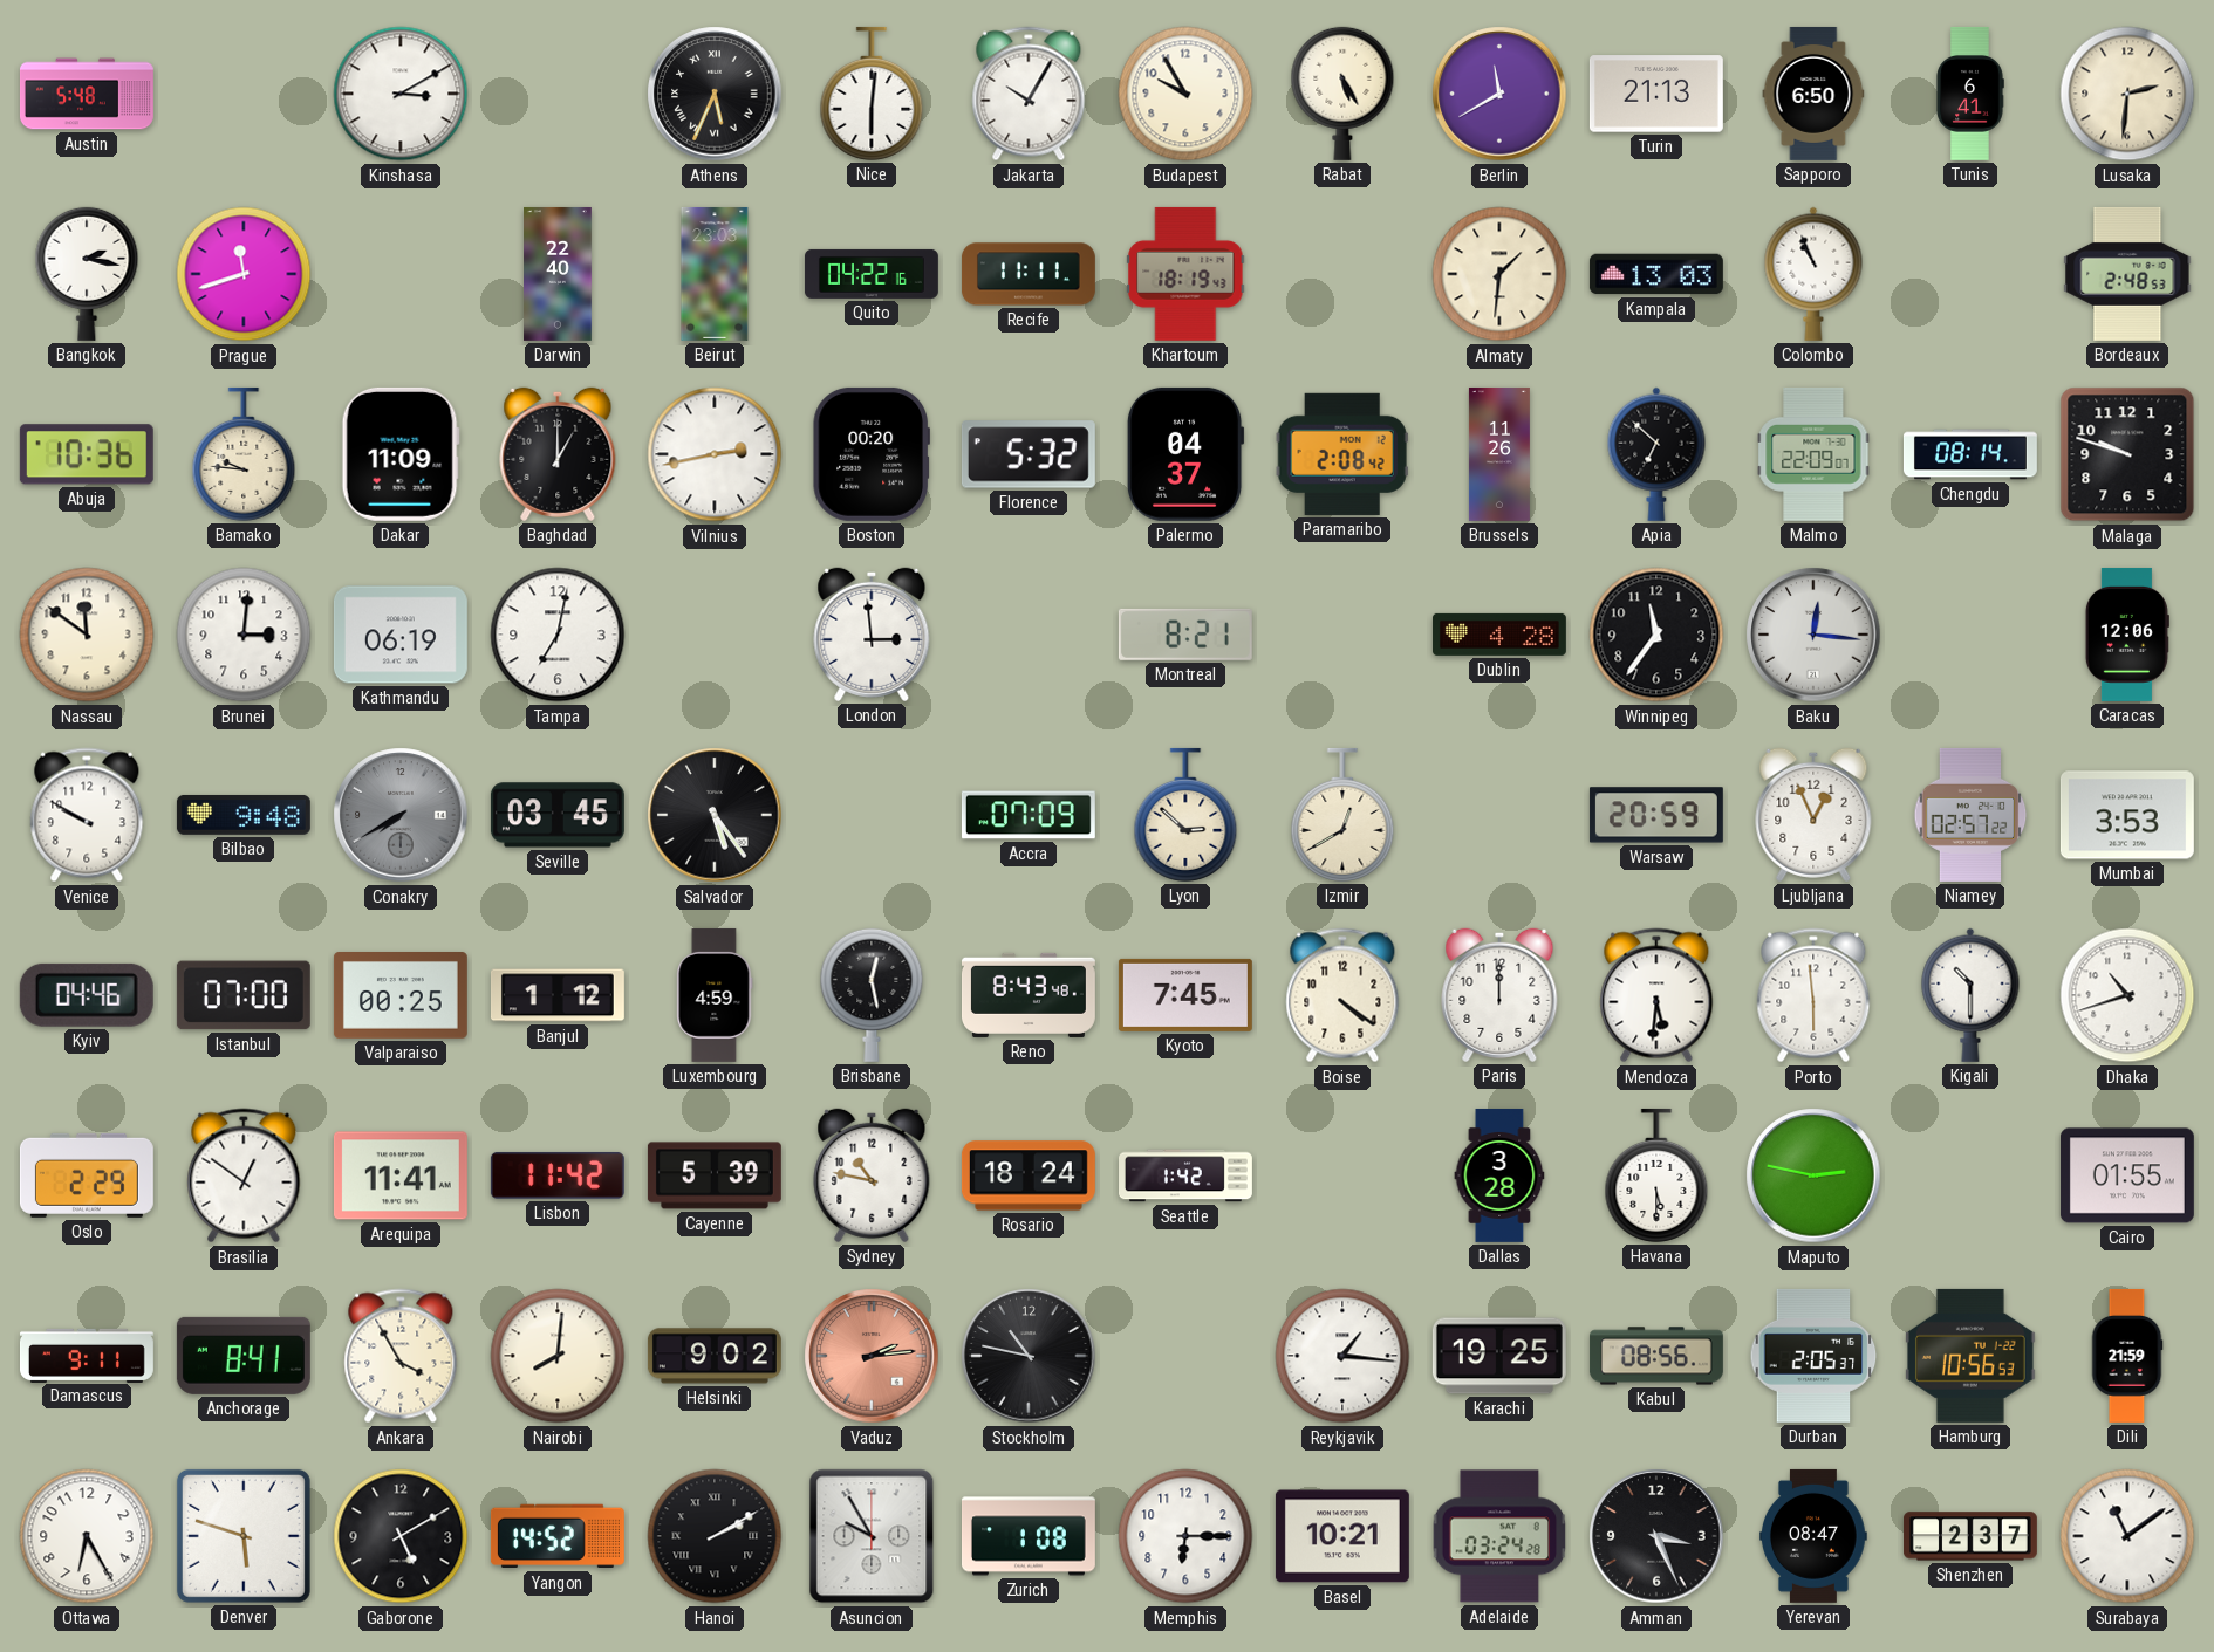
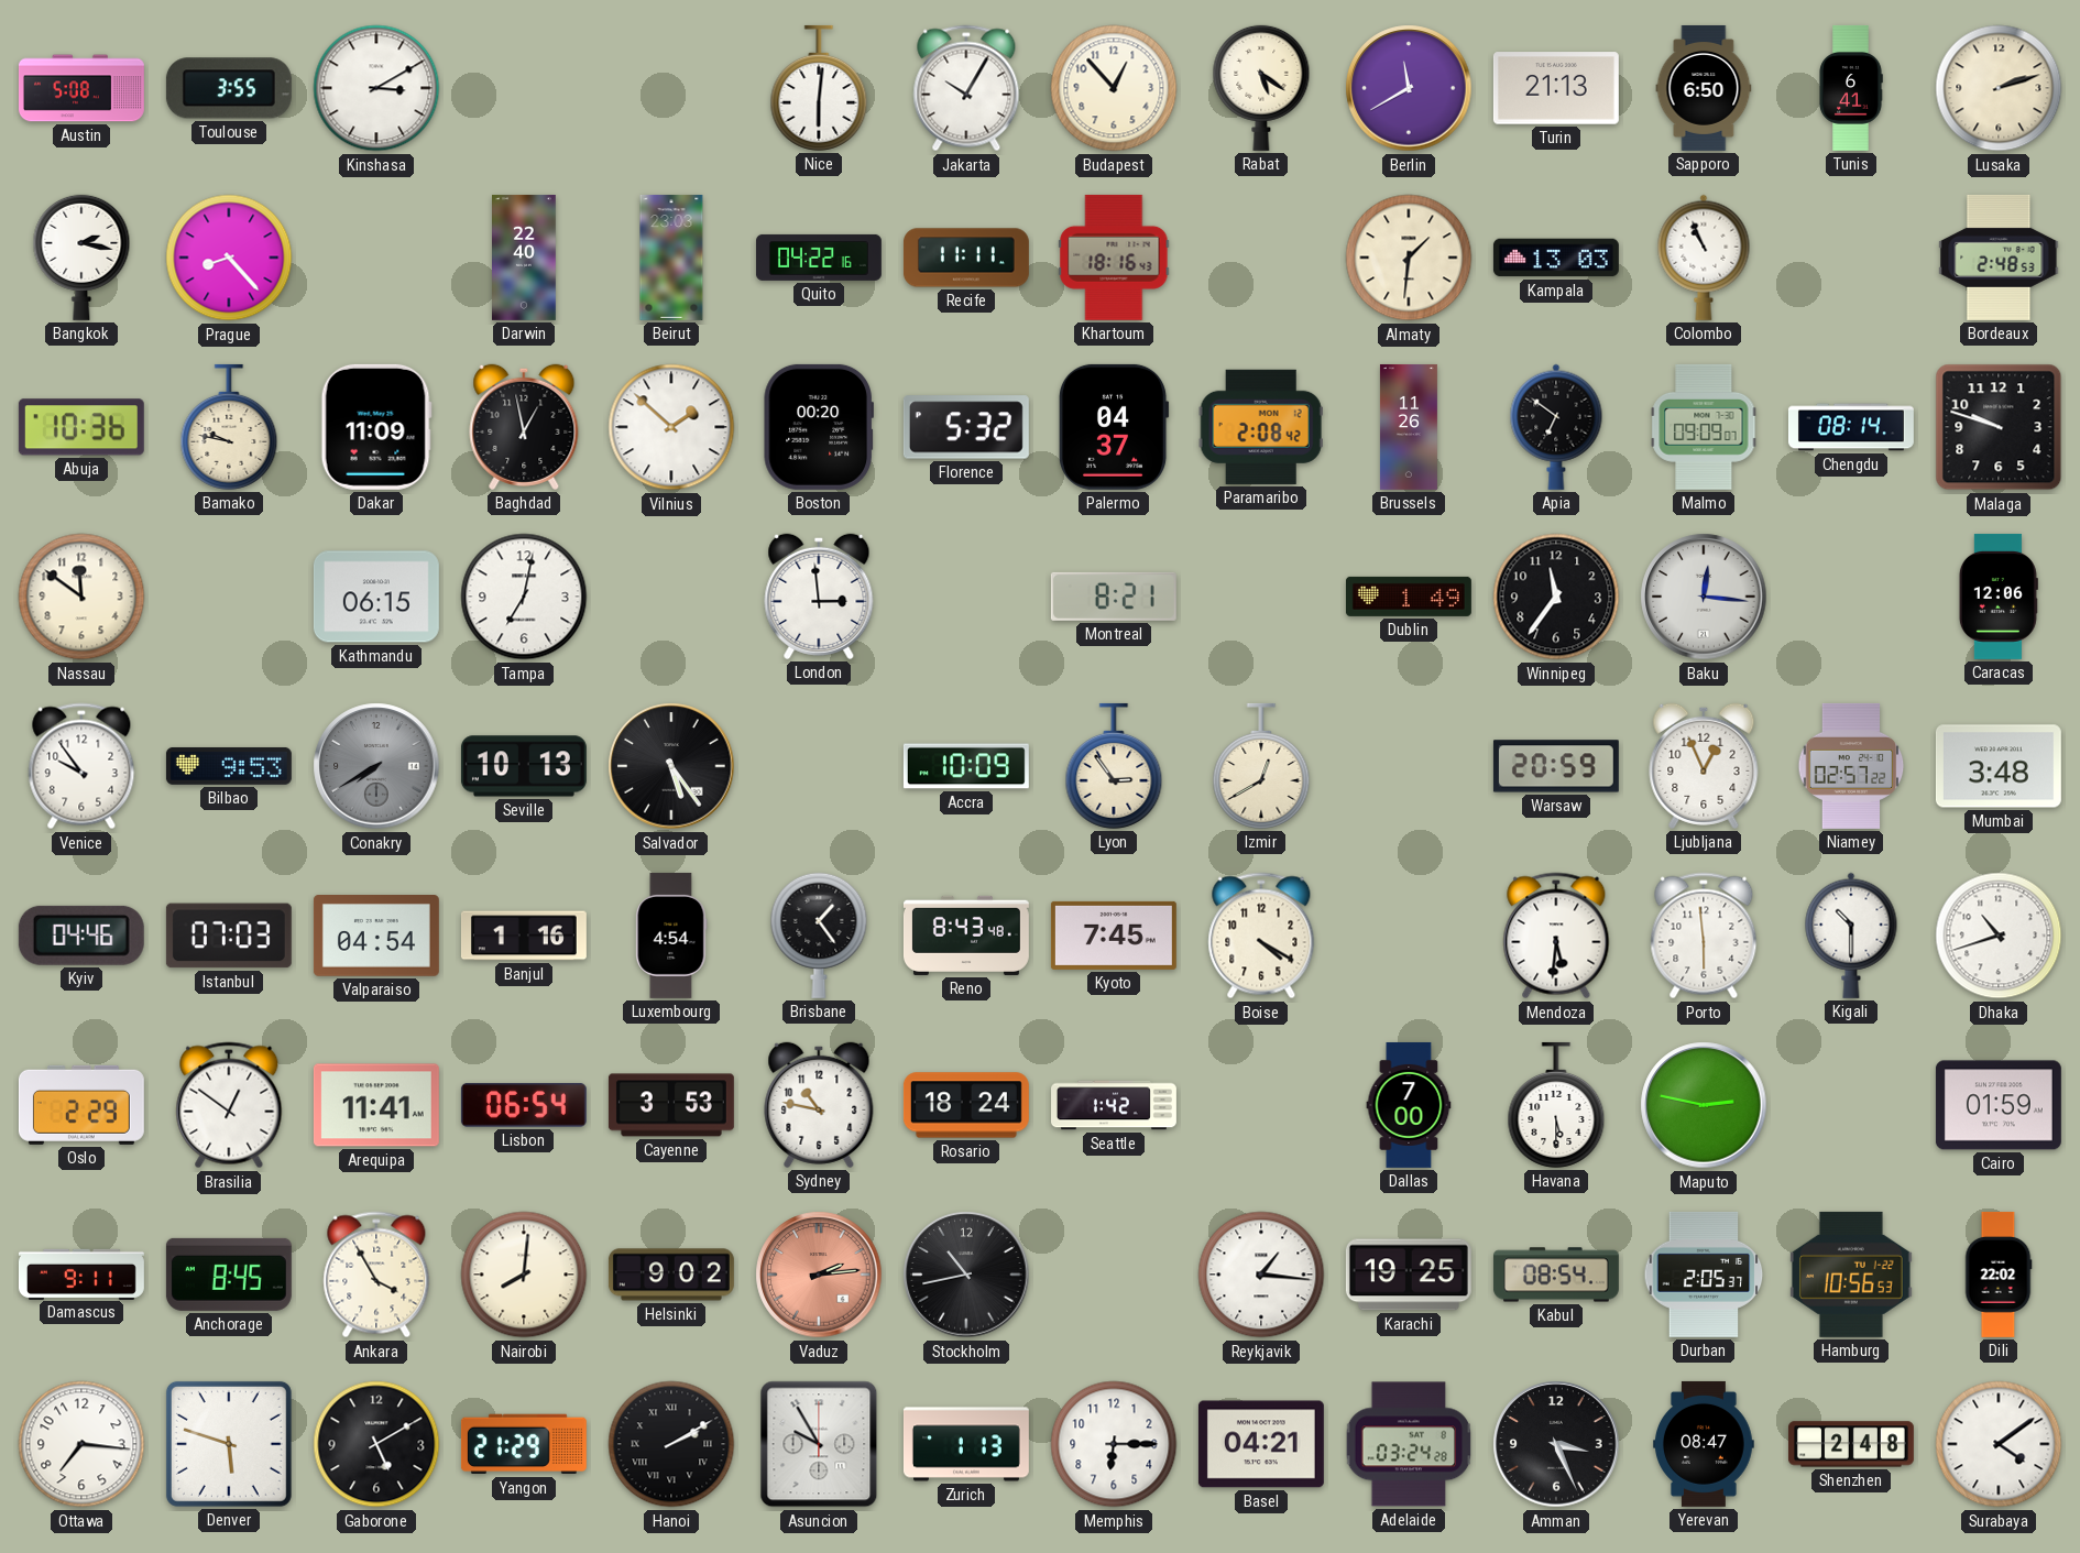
Austin: 5:48 -> 5:08 (81, 88)
Toulouse: none -> 3:55 (229, 88)
Athens: 5:34 -> none (715, 94)
Budapest: 9:55 -> 12:53 (1114, 88)
Rabat: 5:25 -> 5:21 (1261, 88)
Lusaka: 2:31 -> 2:12 (1999, 88)
Prague: 11:42 -> 8:23 (229, 258)
Khartoum: 18:19 -> 18:16 (1114, 258)
Bamako: 9:46 -> 9:47 (229, 427)
Baghdad: 1:00 -> 12:58 (524, 427)
Vilnius: 2:43 -> 1:52 (671, 427)
Apia: 6:52 -> 6:51 (1556, 427)
Malmo: 22:09 -> 09:09 (1704, 427)
Brunei: 3:01 -> none (244, 635)
Kathmandu: 06:19 -> 06:15 (376, 597)
Dublin: 4:28 -> 1:49 (1409, 597)
Venice: 9:50 -> 9:54 (81, 766)
Bilbao: 9:48 -> 9:53 (229, 766)
Seville: 03:45 -> 10:13 (524, 766)
Accra: 07:09 -> 10:09 (966, 766)
Lyon: 2:52 -> 2:54 (1114, 766)
Mumbai: 3:53 -> 3:48 (1999, 766)
Istanbul: 07:00 -> 07:03 (229, 936)
Valparaiso: 00:25 -> 04:54 (376, 937)
Banjul: 1:12 -> 1:16 (524, 936)
Luxembourg: 4:59 -> 4:54 (671, 936)
Brisbane: 12:28 -> 1:24 (819, 936)
Boise: 4:21 -> 4:20 (1261, 936)
Paris: 12:00 -> none (1499, 995)
Lisbon: 11:42 -> 06:54 (524, 1105)
Cayenne: 5:39 -> 3:53 (671, 1105)
Dallas: 3:28 -> 7:00 (1409, 1105)
Cairo: 01:55 -> 01:59 (1999, 1105)
Anchorage: 8:41 -> 8:45 (229, 1275)
Stockholm: 10:47 -> 10:43 (966, 1275)
Kabul: 08:56 -> 08:54 (1556, 1275)
Dili: 21:59 -> 22:02 (1999, 1275)
Ottawa: 6:25 -> 7:16 (81, 1444)
Yangon: 14:52 -> 21:29 (524, 1444)
Zurich: 1:08 -> 1:13 (966, 1444)
Basel: 10:21 -> 04:21 (1261, 1444)
Shenzhen: 2:37 -> 2:48 (1851, 1444)
Surabaya: 11:09 -> 4:09 (1999, 1444)
